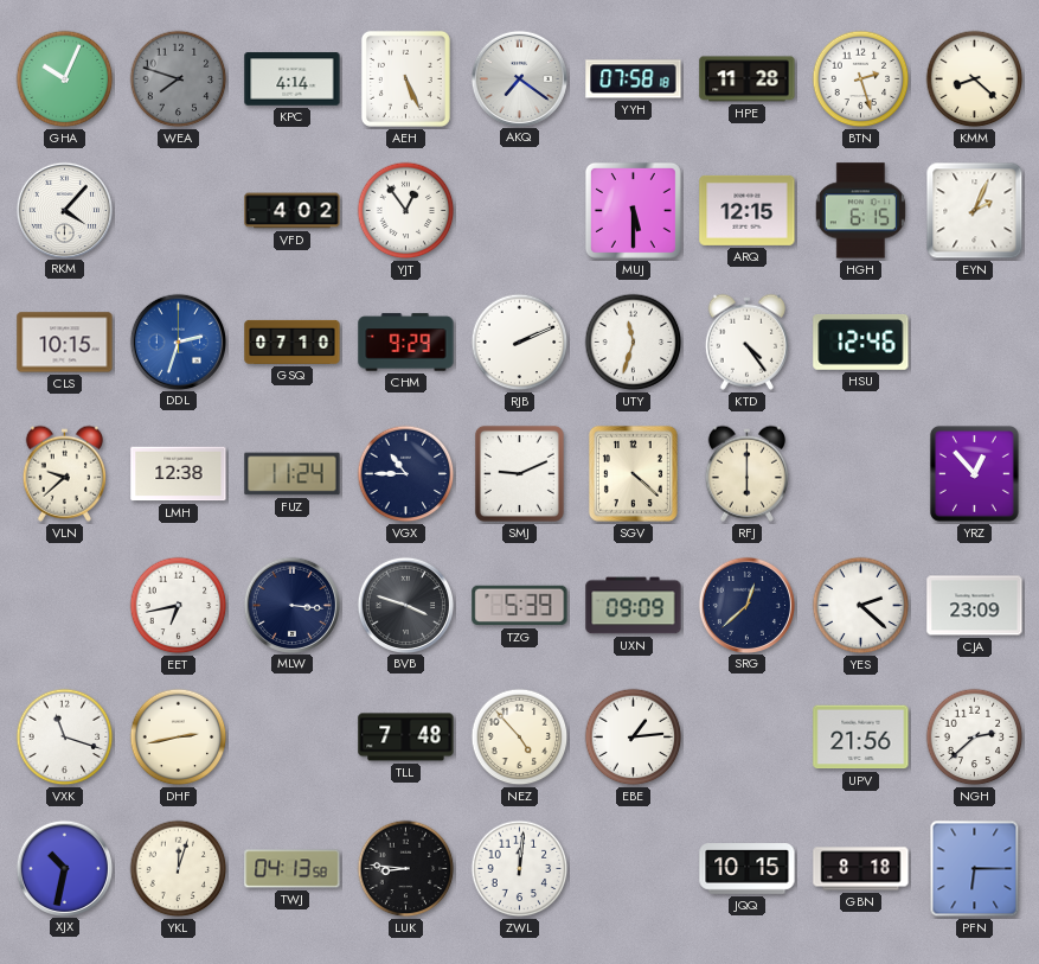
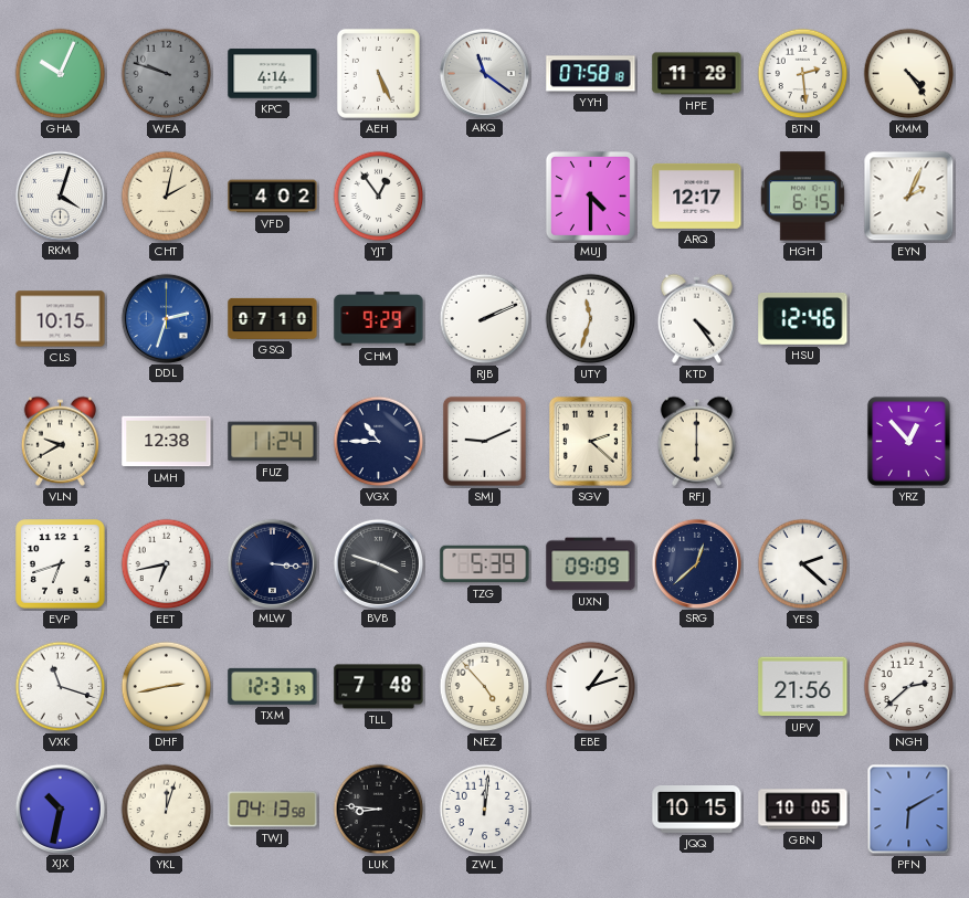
WEA: 7:48 -> 9:48 (167, 74)
AKQ: 7:21 -> 11:21 (484, 73)
BTN: 2:27 -> 2:29 (803, 74)
KMM: 8:22 -> 4:24 (909, 74)
RKM: 4:07 -> 4:03 (60, 196)
CHT: none -> 2:02 (167, 197)
MUJ: 5:30 -> 4:30 (590, 196)
ARQ: 12:15 -> 12:17 (697, 196)
VLN: 9:38 -> 9:40 (60, 441)
SGV: 4:22 -> 2:22 (590, 441)
EVP: none -> 6:42 (61, 564)
CJA: 23:09 -> none (975, 606)
TXM: none -> 12:31 (273, 686)
EBE: 1:14 -> 1:12 (591, 687)
GBN: 8:18 -> 10:05 (803, 810)
PFN: 6:15 -> 6:10 (909, 810)
